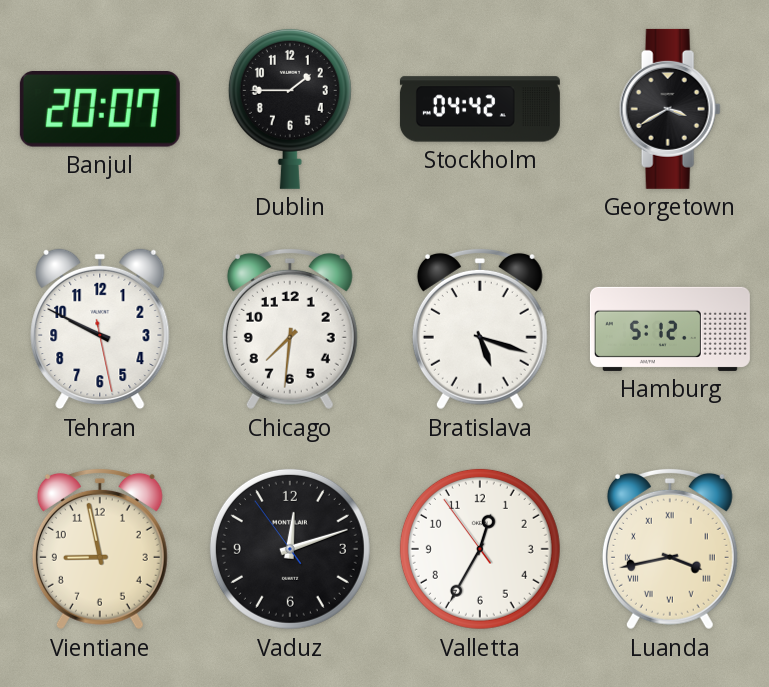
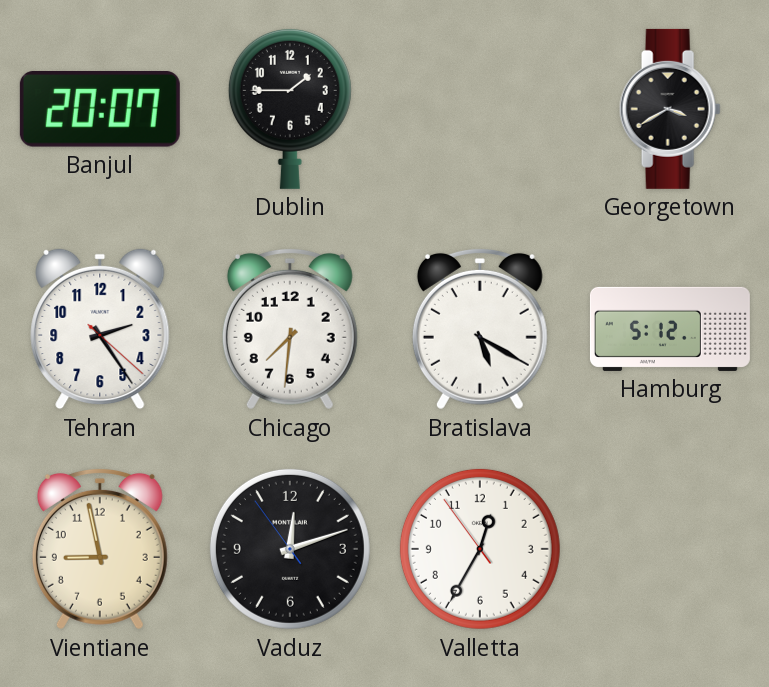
Stockholm: 04:42 -> none (480, 109)
Tehran: 9:49 -> 2:24 (100, 329)
Bratislava: 5:18 -> 5:20 (480, 329)
Luanda: 3:43 -> none (670, 549)
